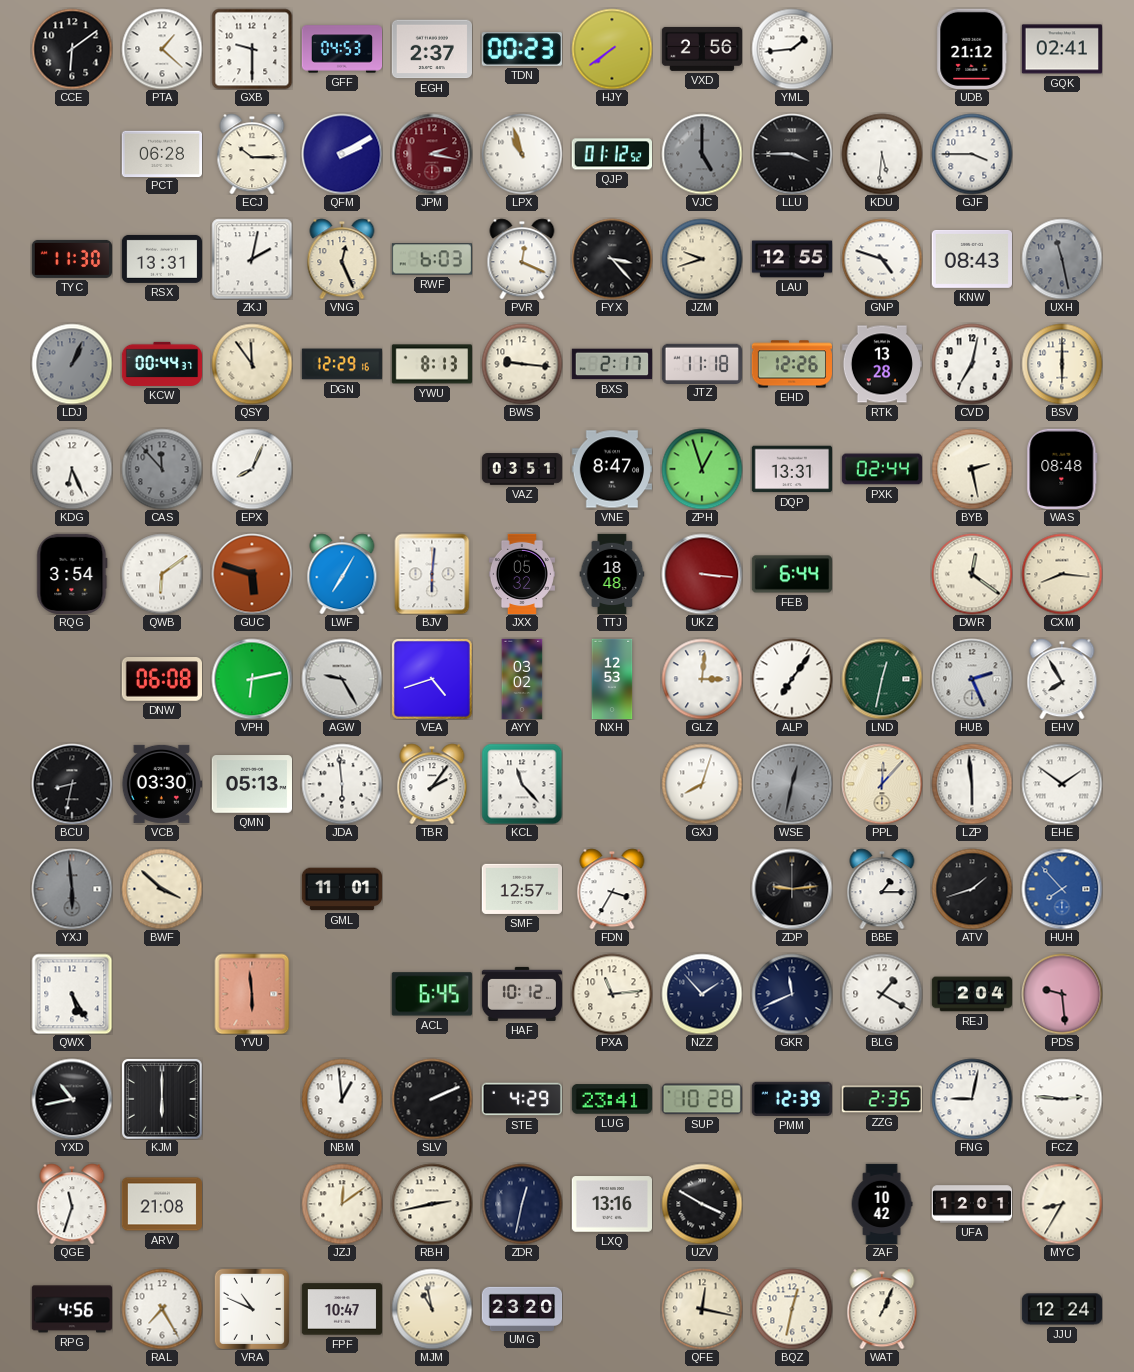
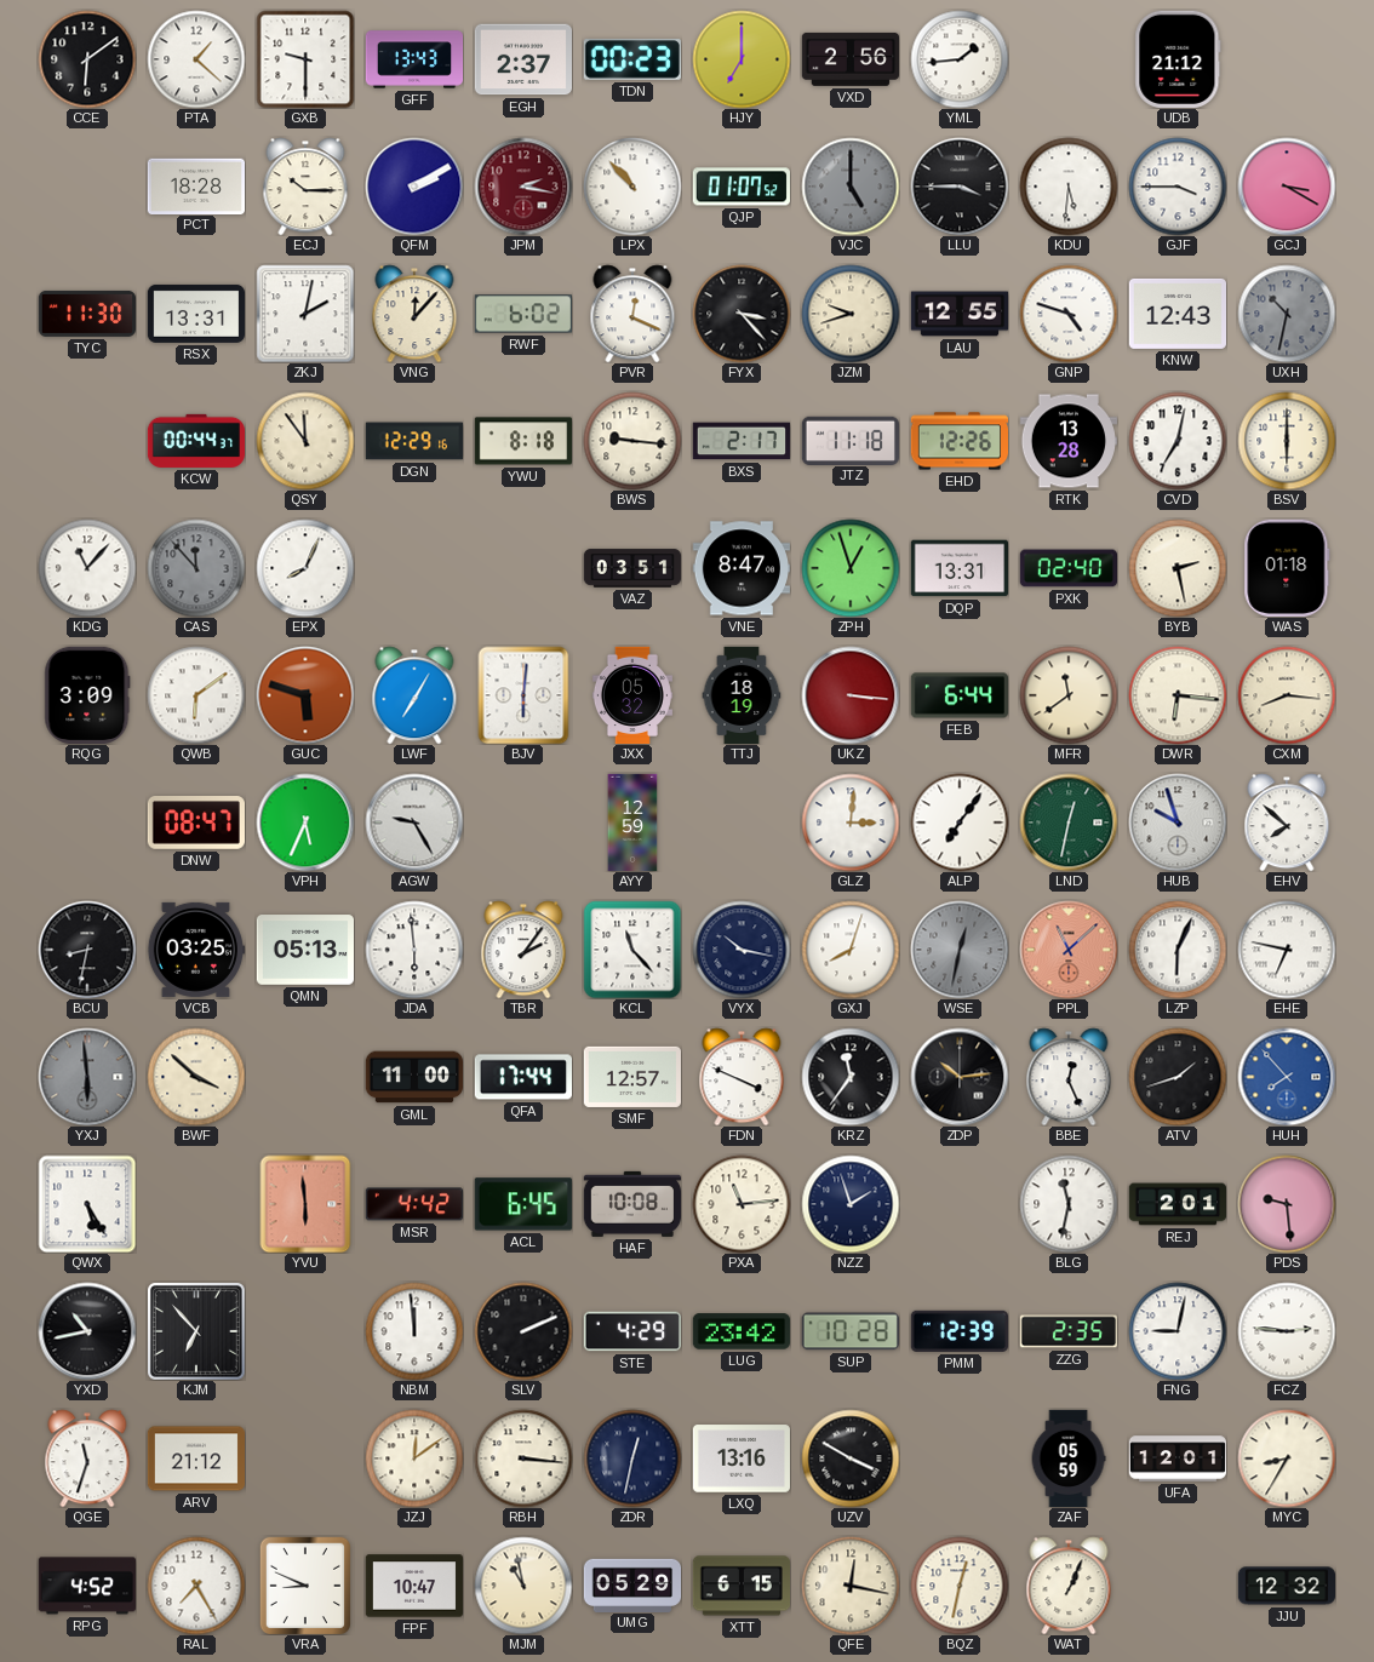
GFF: 04:53 -> 13:43 (414, 59)
HJY: 7:39 -> 7:00 (742, 59)
GQK: 02:41 -> none (1061, 49)
PCT: 06:28 -> 18:28 (195, 185)
LPX: 10:57 -> 10:53 (632, 187)
QJP: 01:12 -> 01:07 (740, 187)
GCJ: none -> 3:20 (1287, 187)
VNG: 12:26 -> 12:07 (414, 314)
RWF: 6:03 -> 6:02 (522, 314)
KNW: 08:43 -> 12:43 (1177, 314)
UXH: 11:28 -> 10:32 (1287, 314)
LDJ: 1:04 -> none (72, 364)
YWU: 8:13 -> 8:18 (522, 441)
KDG: 6:26 -> 11:07 (87, 568)
PXK: 02:44 -> 02:40 (1067, 568)
WAS: 08:48 -> 01:18 (1287, 568)
RQG: 3:54 -> 3:09 (87, 694)
TTJ: 18:48 -> 18:19 (742, 694)
MFR: none -> 11:39 (1069, 695)
DWR: 12:21 -> 6:16 (1178, 695)
DNW: 06:08 -> 08:47 (195, 823)
VPH: 6:13 -> 5:34 (305, 823)
VEA: 4:42 -> none (432, 679)
AYY: 03:02 -> 12:59 (632, 823)
NXH: 12:53 -> none (612, 679)
HUB: 2:26 -> 9:57 (1178, 823)
EHV: 7:55 -> 7:52 (1287, 823)
VCB: 03:30 -> 03:25 (195, 950)
VYX: none -> 10:17 (742, 950)
PPL: 12:07 -> 11:08 (1069, 950)
PPL dial: cream -> salmon (1069, 950)
LZP: 5:59 -> 6:04 (1178, 950)
EHE: 1:51 -> 6:47 (1287, 950)
GML: 11:01 -> 11:00 (413, 1077)
QFA: none -> 17:44 (522, 1077)
FDN: 3:35 -> 3:49 (742, 1077)
KRZ: none -> 11:36 (851, 1077)
ZDP: 9:14 -> 10:14 (960, 1077)
BBE: 1:15 -> 12:26 (1069, 1077)
MSR: none -> 4:42 (414, 1204)
HAF: 10:12 -> 10:08 (631, 1204)
NZZ: 1:53 -> 1:57 (851, 1204)
GKR: 11:41 -> none (792, 994)
BLG: 1:20 -> 11:32 (1069, 1204)
REJ: 2:04 -> 2:01 (1177, 1204)
KJM: 6:00 -> 6:53 (196, 1331)
NBM: 12:59 -> 11:59 (414, 1331)
LUG: 23:41 -> 23:42 (740, 1331)
ARV: 21:08 -> 21:12 (195, 1458)
RBH: 2:43 -> 3:16 (523, 1458)
ZAF: 10:42 -> 05:59 (1069, 1458)
RPG: 4:56 -> 4:52 (86, 1586)
VRA: 10:49 -> 8:49 (304, 1586)
UMG: 23:20 -> 05:29 (632, 1584)
XTT: none -> 6:15 (740, 1586)
JJU: 12:24 -> 12:32 (1287, 1586)
